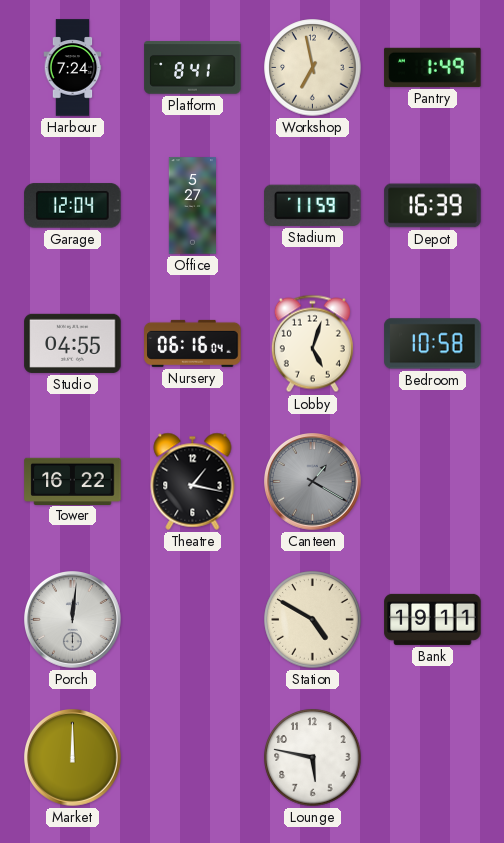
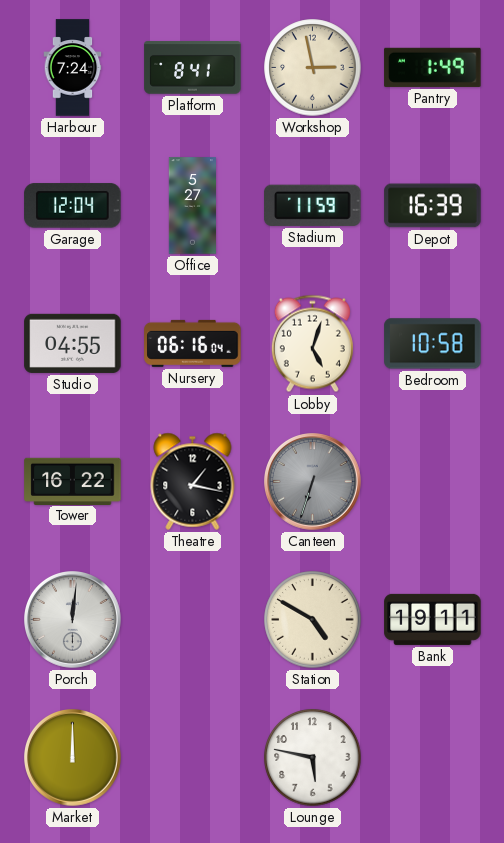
Workshop: 6:58 -> 2:58 (313, 68)
Canteen: 1:20 -> 6:33 (313, 482)
